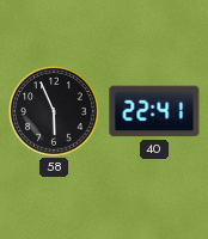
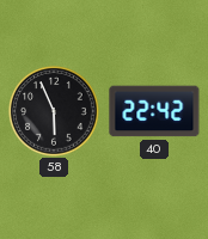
40: 22:41 -> 22:42 (154, 111)
